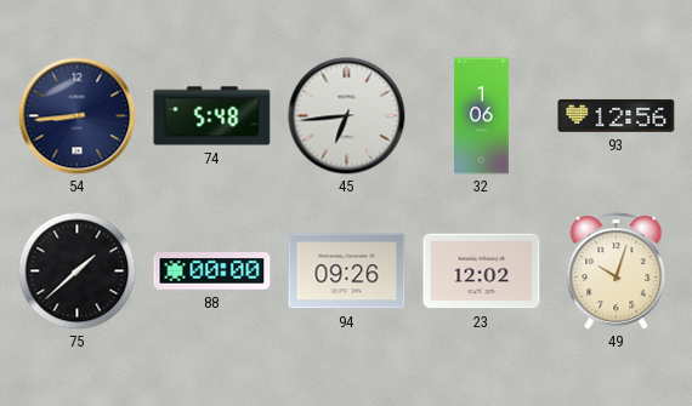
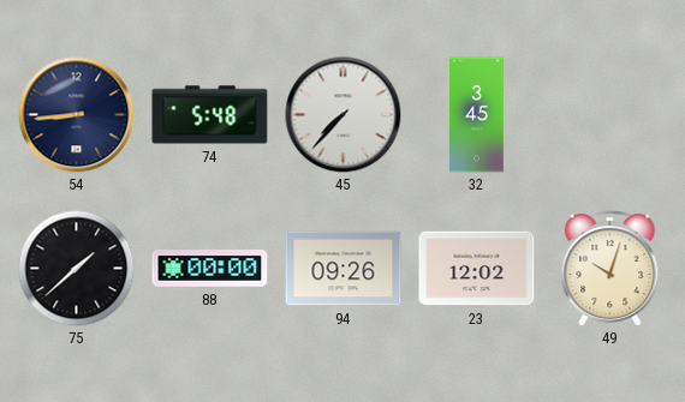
45: 6:44 -> 7:37 (344, 115)
32: 1:06 -> 3:45 (476, 115)
93: 12:56 -> none (617, 115)
